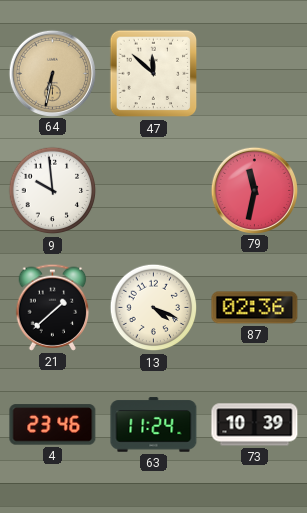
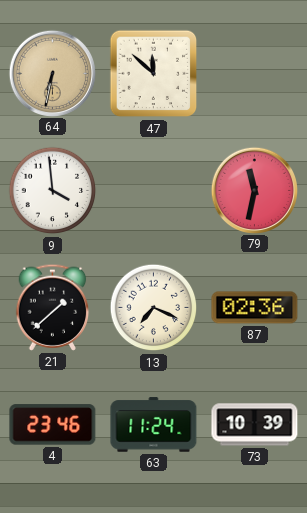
9: 9:59 -> 3:59 (53, 191)
13: 4:19 -> 7:19 (154, 308)
